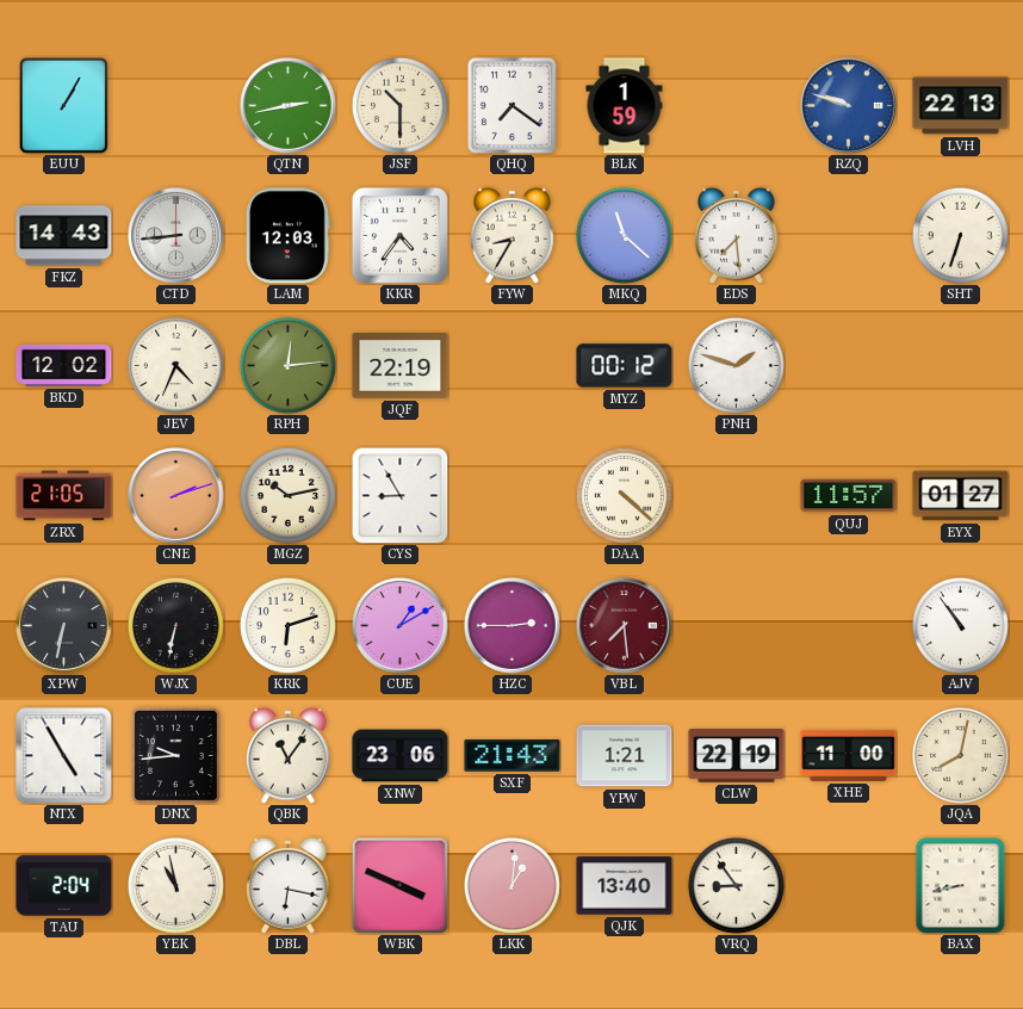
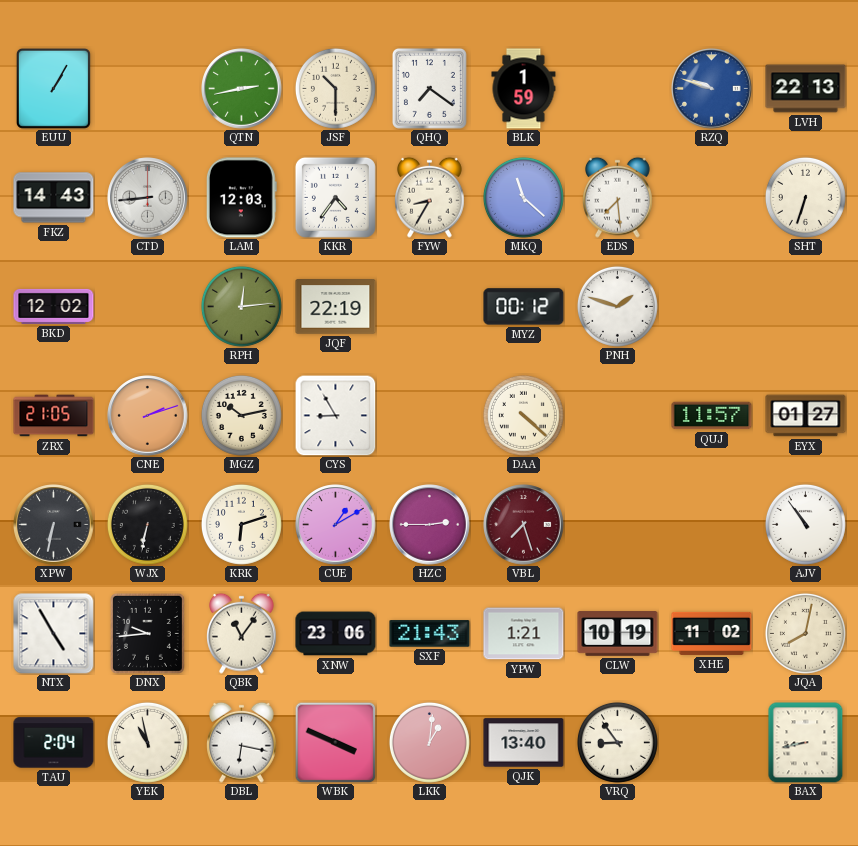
JEV: 4:34 -> none (175, 365)
VBL: 7:29 -> 7:27 (524, 525)
CLW: 22:19 -> 10:19 (618, 634)
XHE: 11:00 -> 11:02 (712, 633)
